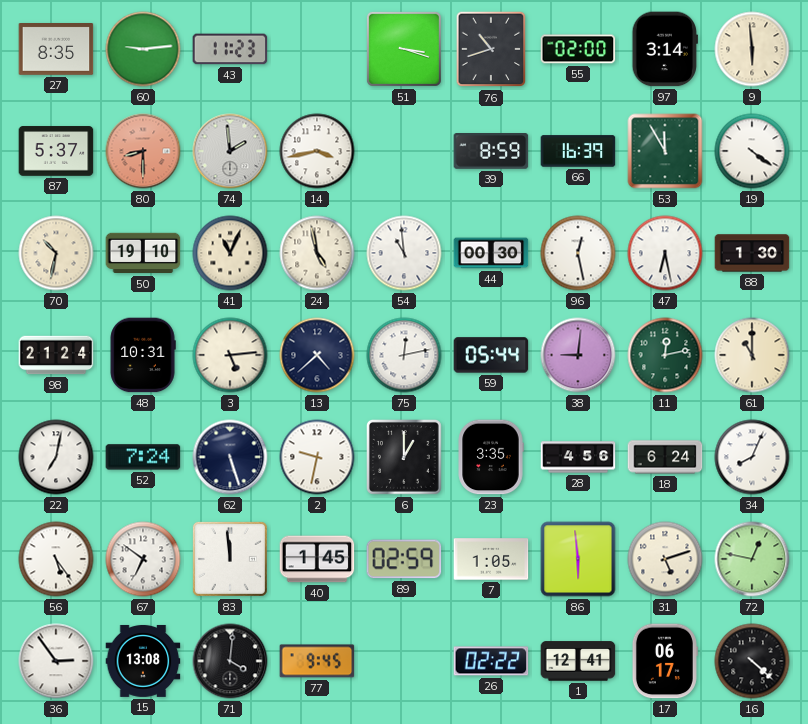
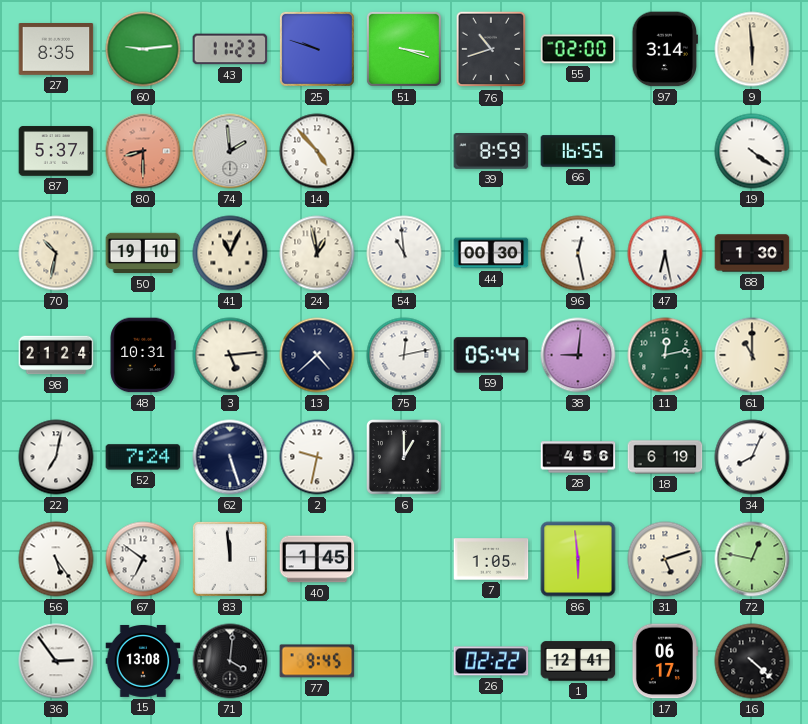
25: none -> 9:48 (317, 49)
14: 3:43 -> 4:53 (317, 151)
66: 16:39 -> 16:55 (578, 151)
53: 11:55 -> none (665, 151)
24: 4:58 -> 12:58 (317, 253)
23: 3:35 -> none (491, 457)
18: 6:24 -> 6:19 (665, 457)
89: 02:59 -> none (404, 559)
